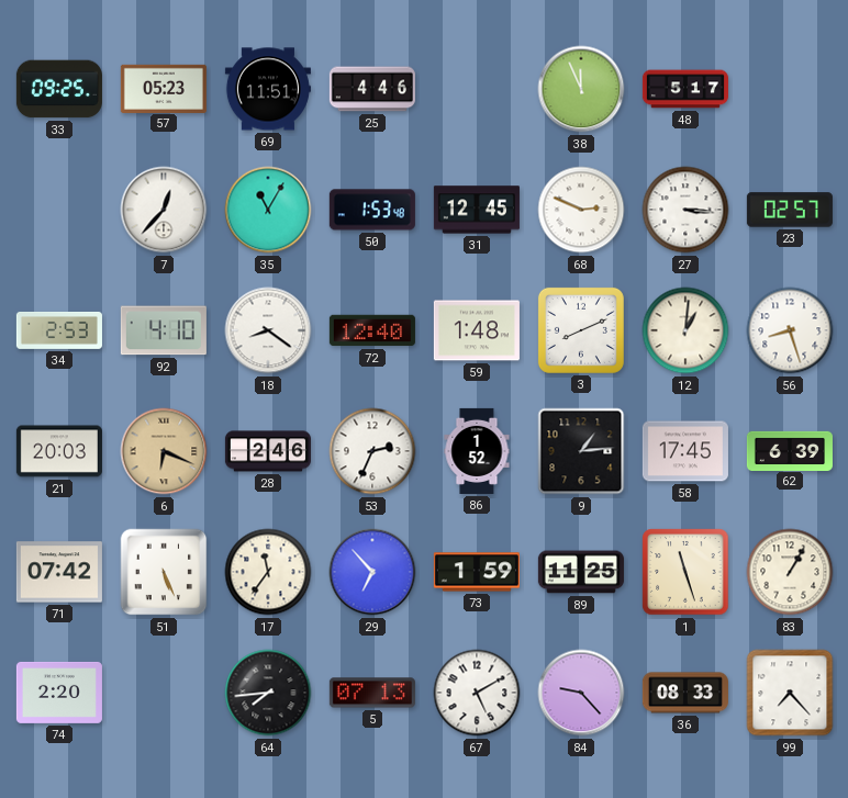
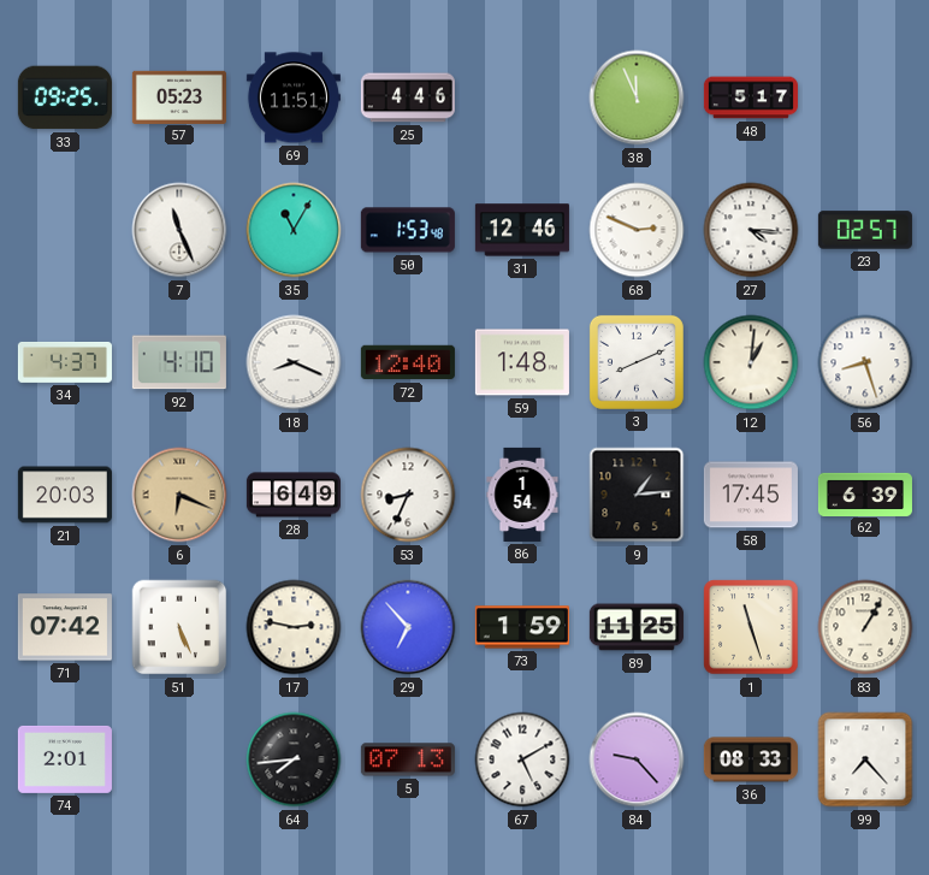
7: 12:37 -> 11:26 (179, 230)
31: 12:45 -> 12:46 (522, 230)
27: 3:16 -> 4:16 (751, 230)
34: 2:53 -> 4:37 (65, 362)
18: 8:21 -> 8:19 (294, 362)
28: 2:46 -> 6:49 (294, 495)
53: 2:34 -> 8:34 (408, 495)
86: 1:52 -> 1:54 (522, 495)
17: 11:36 -> 2:47 (294, 627)
74: 2:20 -> 2:01 (65, 759)
